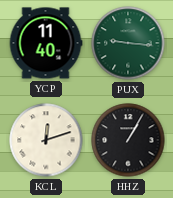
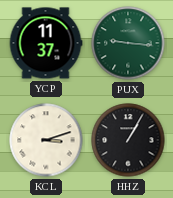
YCP: 11:40 -> 11:37 (46, 43)
KCL: 12:12 -> 3:12 (46, 140)
